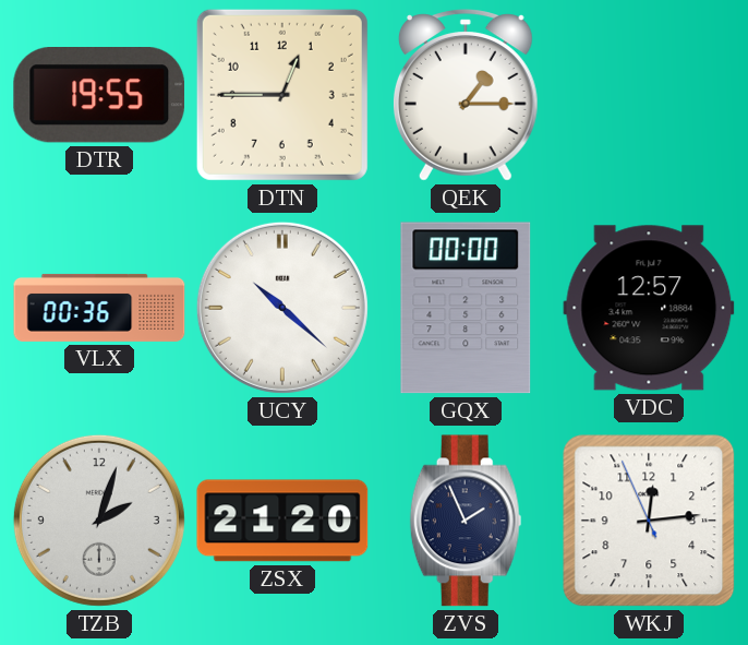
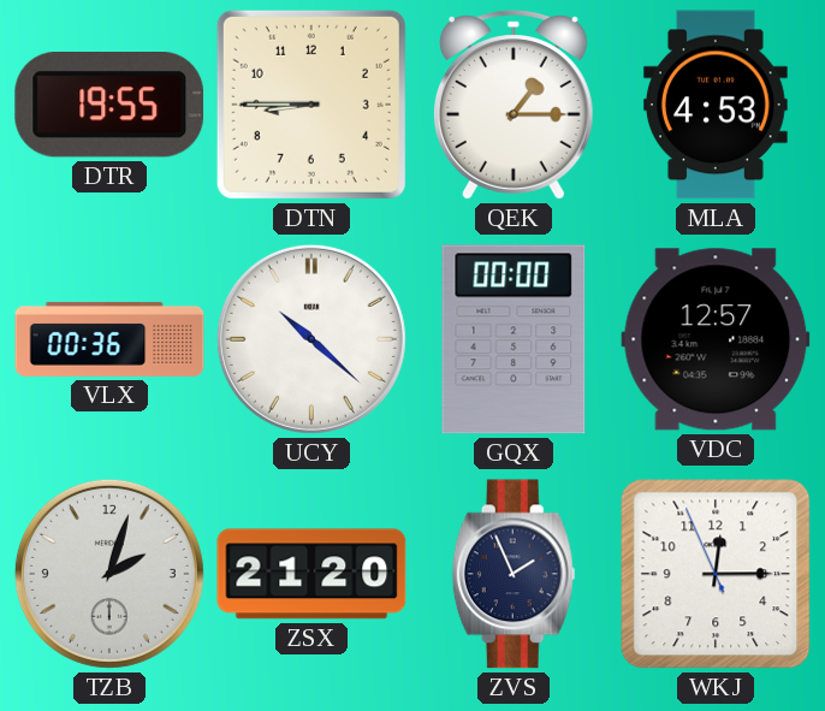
DTN: 12:45 -> 8:45 (311, 105)
MLA: none -> 4:53 (716, 105)
WKJ: 12:13 -> 12:14 (716, 574)
